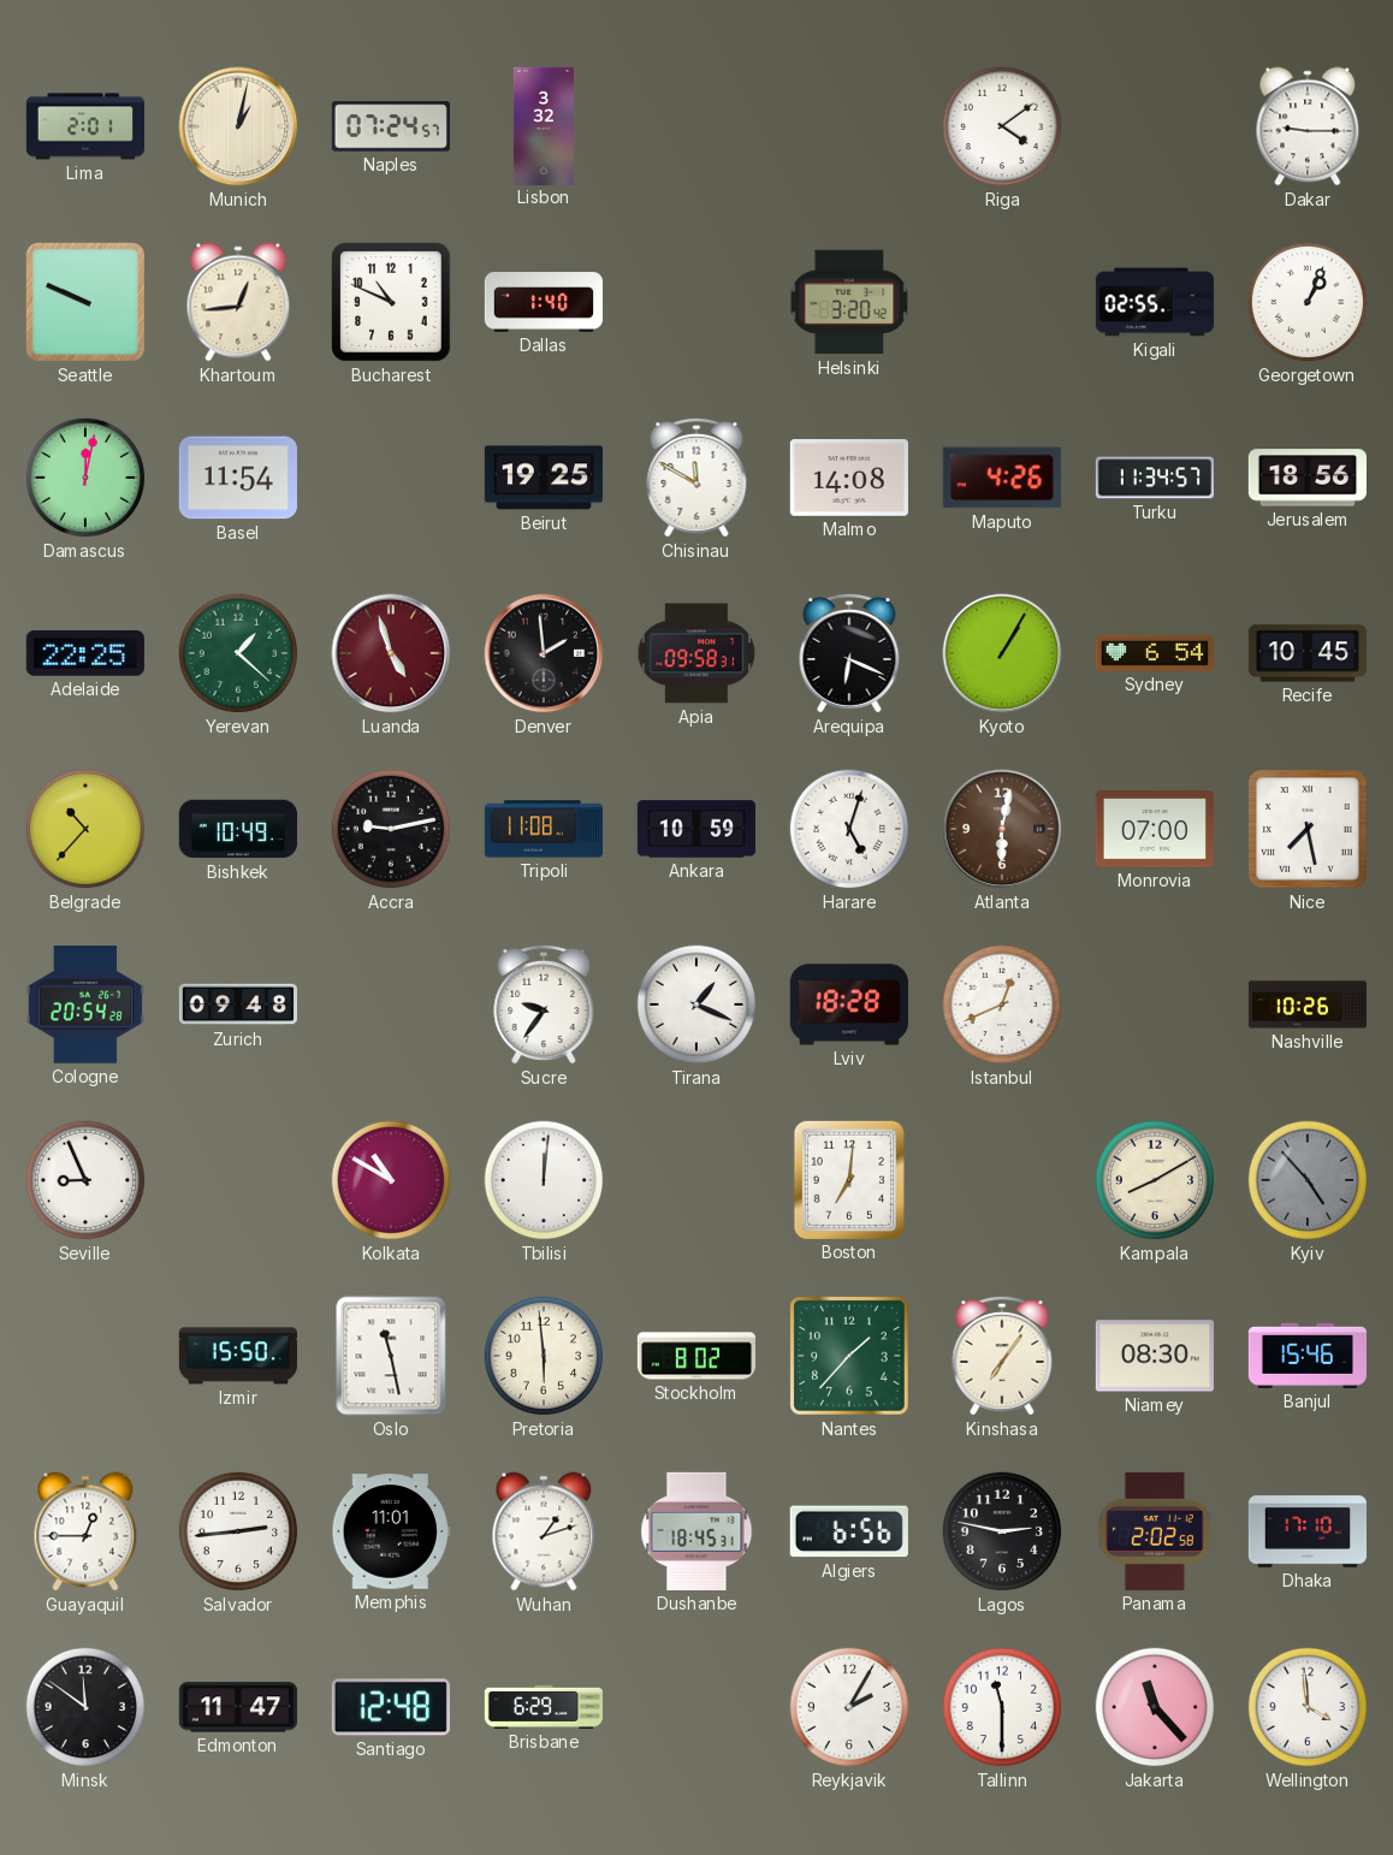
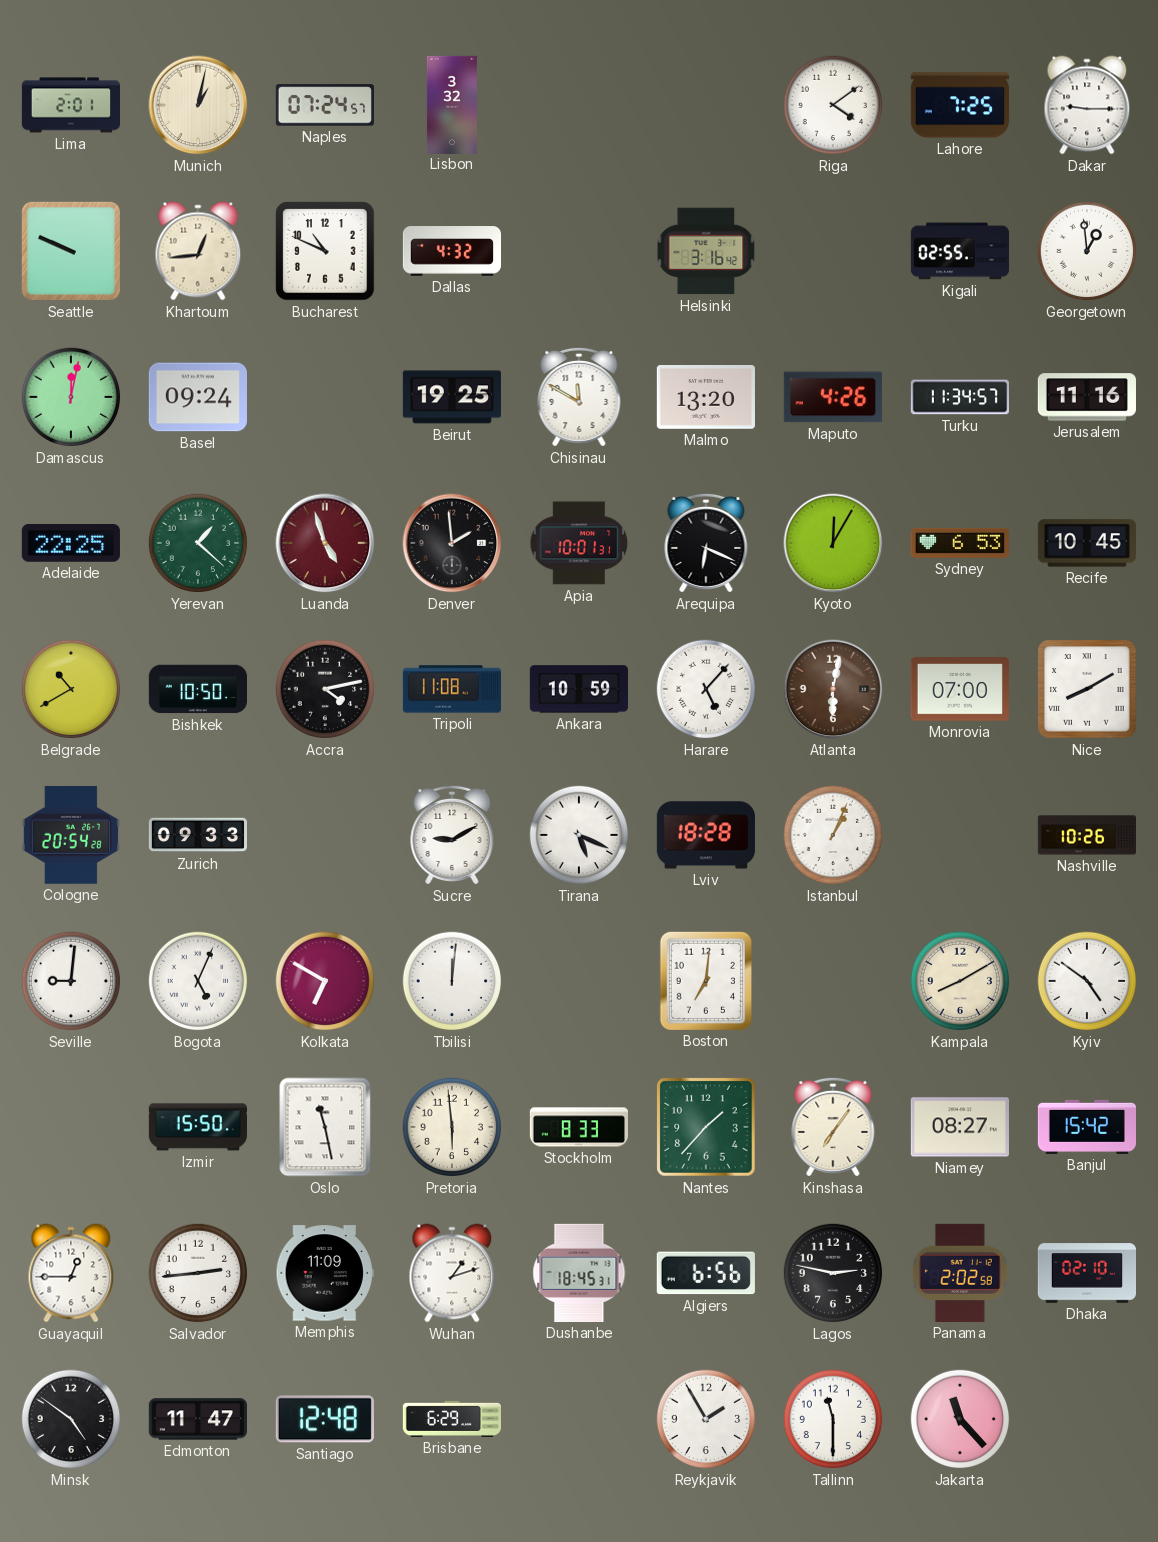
Lahore: none -> 7:25 (960, 105)
Dallas: 1:40 -> 4:32 (451, 251)
Helsinki: 3:20 -> 3:16 (706, 251)
Georgetown: 1:04 -> 12:59 (1087, 251)
Basel: 11:54 -> 09:24 (198, 397)
Malmo: 14:08 -> 13:20 (706, 398)
Jerusalem: 18:56 -> 11:16 (1086, 397)
Apia: 09:58 -> 10:01 (579, 543)
Kyoto: 1:05 -> 12:05 (833, 543)
Sydney: 6:54 -> 6:53 (960, 543)
Belgrade: 10:37 -> 10:40 (71, 689)
Bishkek: 10:49 -> 10:50 (197, 689)
Accra: 9:13 -> 4:13 (325, 689)
Harare: 5:03 -> 5:07 (706, 689)
Nice: 7:28 -> 8:10 (1087, 689)
Zurich: 09:48 -> 09:33 (197, 835)
Sucre: 9:36 -> 9:10 (452, 835)
Tirana: 1:19 -> 5:19 (579, 835)
Istanbul: 12:41 -> 1:04 (833, 835)
Seville: 8:56 -> 9:01 (71, 981)
Bogota: none -> 5:04 (198, 981)
Kolkata: 10:50 -> 6:50 (325, 981)
Kyiv: 4:53 -> 4:51 (1087, 981)
Kyiv dial: grey -> white (1087, 981)
Stockholm: 8:02 -> 8:33 (578, 1127)
Niamey: 08:30 -> 08:27 (960, 1127)
Banjul: 15:46 -> 15:42 (1086, 1127)
Memphis: 11:01 -> 11:09 (325, 1273)
Dhaka: 17:10 -> 02:10 (1086, 1273)
Minsk: 11:51 -> 4:51 (71, 1419)
Reykjavik: 2:05 -> 1:55 (706, 1419)
Wellington: 3:59 -> none (1308, 1707)
